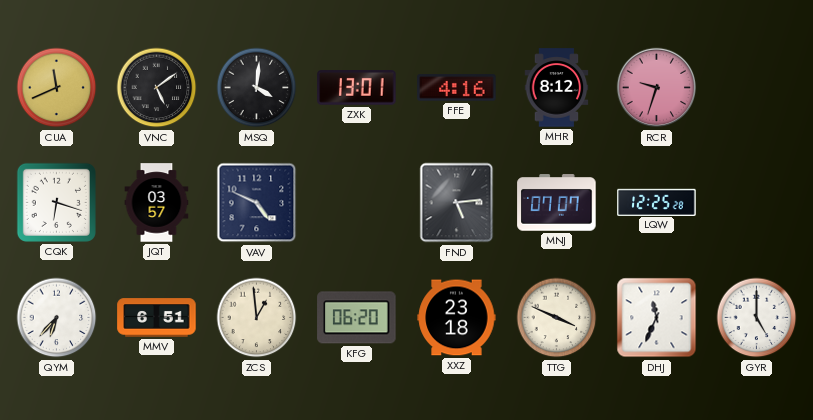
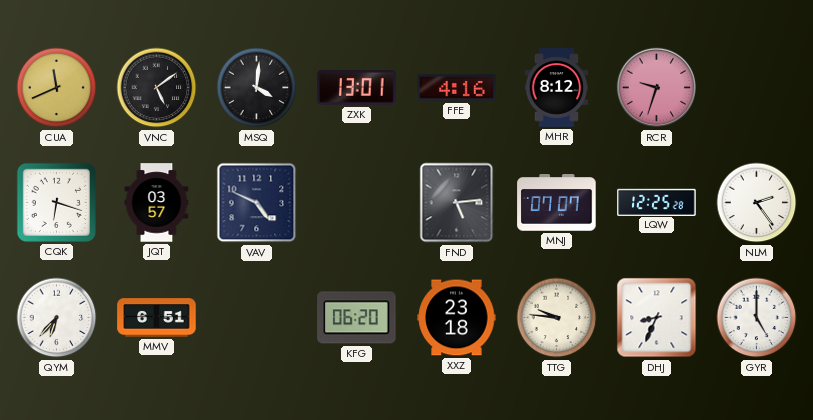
NLM: none -> 2:24 (757, 203)
ZCS: 12:59 -> none (257, 318)
TTG: 3:49 -> 9:46 (557, 318)
DHJ: 11:34 -> 8:34 (657, 318)
